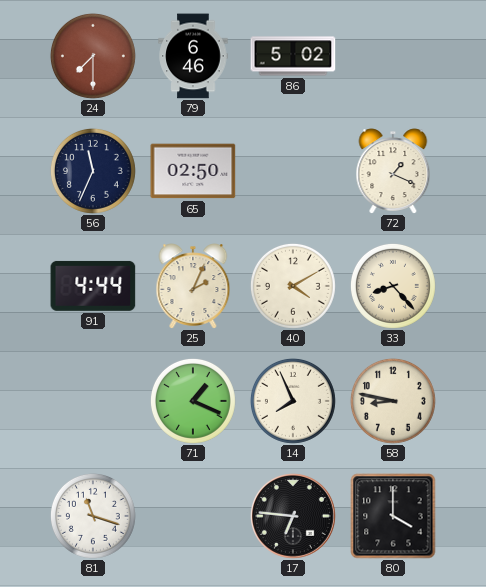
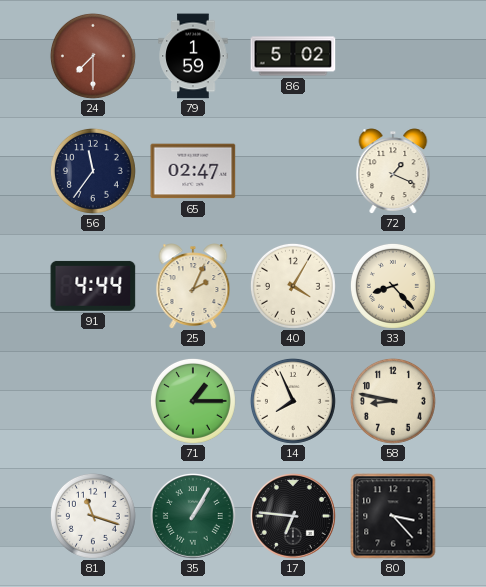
79: 6:46 -> 1:59 (193, 56)
56: 11:34 -> 11:36 (93, 171)
65: 02:50 -> 02:47 (193, 171)
40: 4:10 -> 4:05 (293, 286)
71: 1:19 -> 1:15 (193, 401)
35: none -> 1:05 (194, 517)
80: 4:00 -> 3:23 (393, 516)
